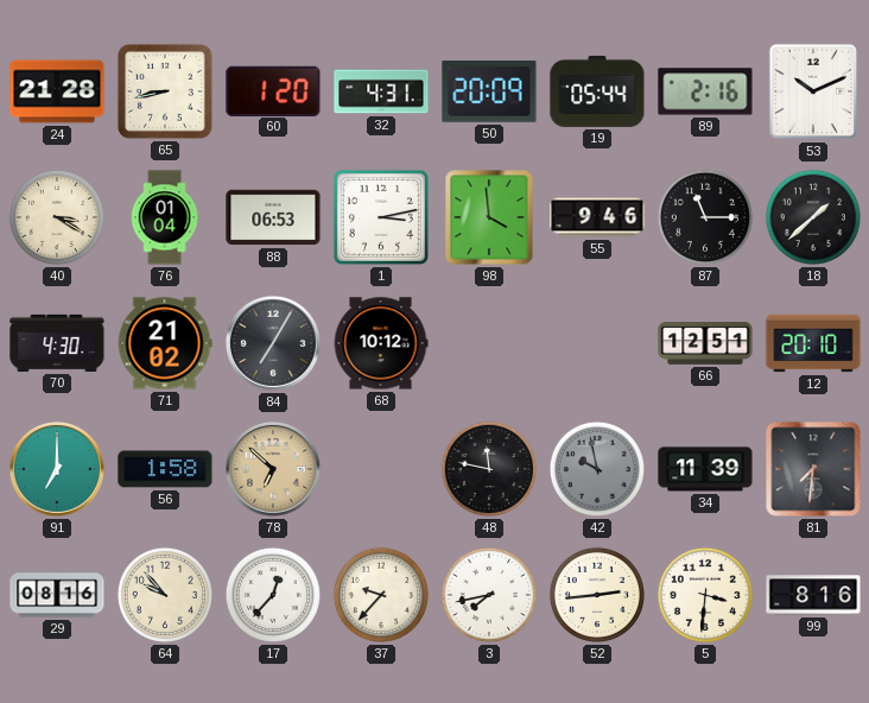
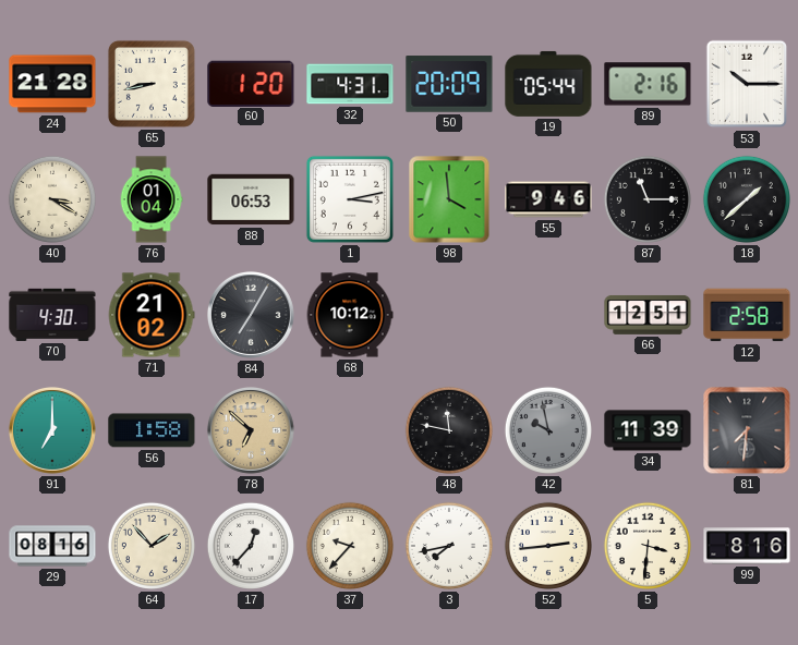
53: 10:11 -> 10:15 (747, 84)
12: 20:10 -> 2:58 (747, 315)
64: 9:53 -> 1:53 (152, 546)
